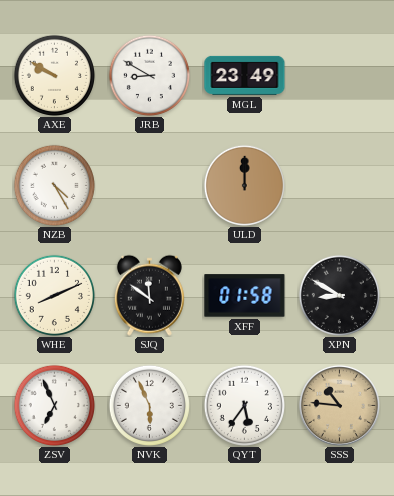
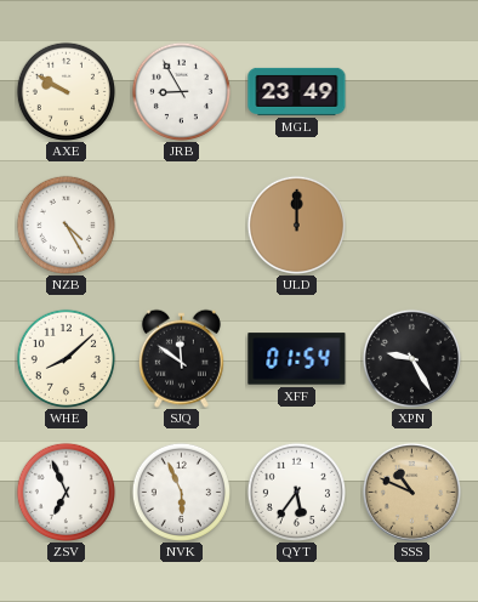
JRB: 8:50 -> 8:55 (181, 91)
WHE: 8:11 -> 8:08 (66, 358)
XFF: 01:58 -> 01:54 (297, 359)
XPN: 8:50 -> 9:25 (411, 358)
SSS: 10:46 -> 10:49 (411, 492)
